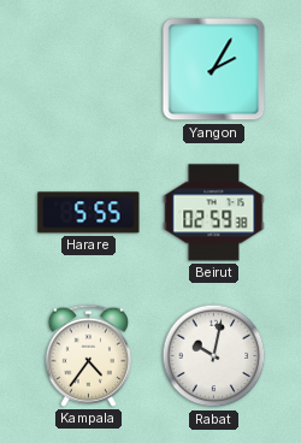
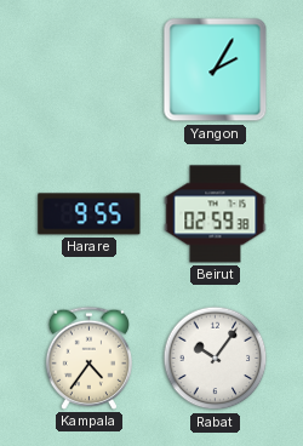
Harare: 5:55 -> 9:55 (90, 215)
Rabat: 10:02 -> 10:06 (216, 359)
